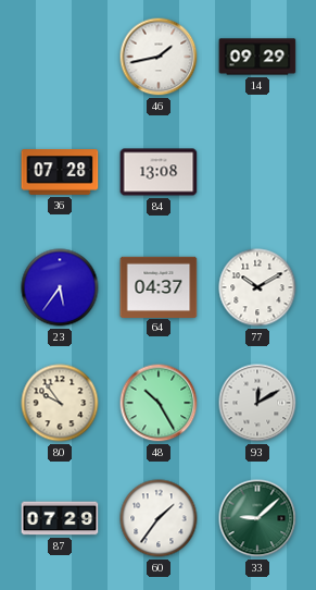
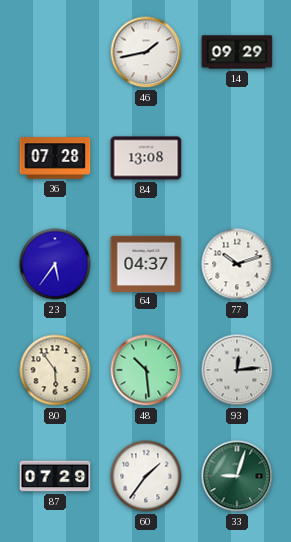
77: 10:10 -> 10:12 (237, 264)
80: 9:54 -> 5:54 (55, 370)
48: 10:25 -> 10:29 (146, 370)
93: 12:10 -> 12:14 (237, 370)
33: 9:08 -> 9:03 (237, 476)
